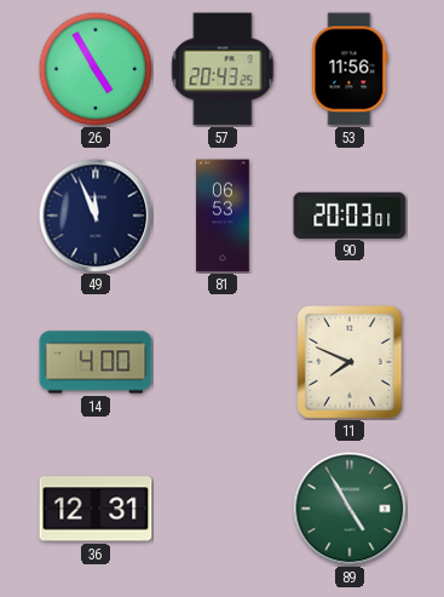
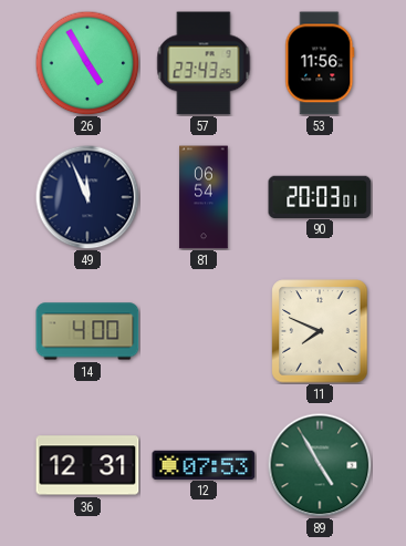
57: 20:43 -> 23:43 (204, 63)
81: 06:53 -> 06:54 (204, 197)
12: none -> 07:53 (204, 464)
